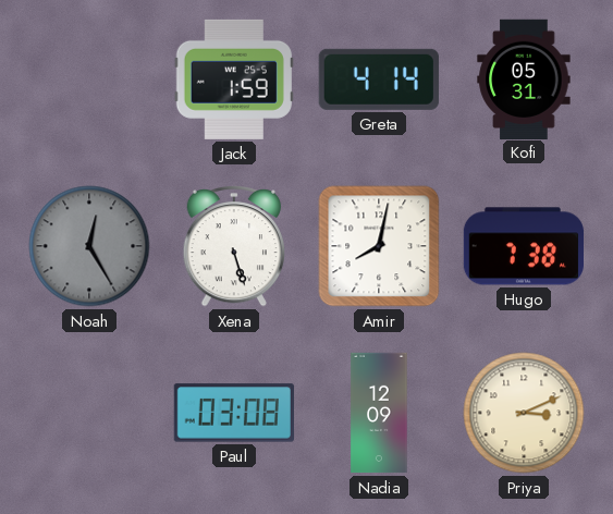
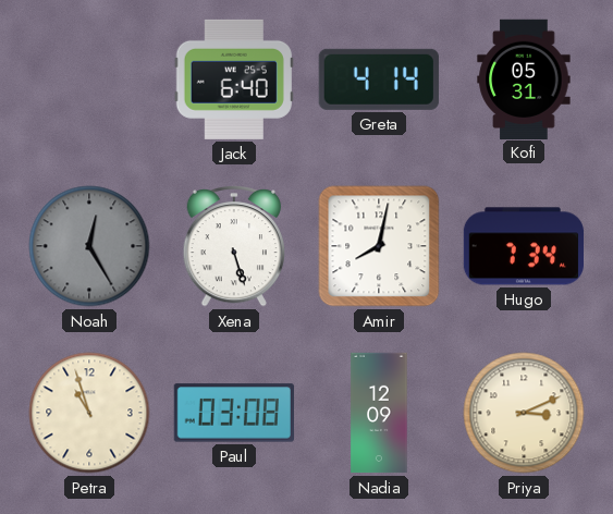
Jack: 1:59 -> 6:40 (234, 79)
Hugo: 7:38 -> 7:34 (523, 246)
Petra: none -> 10:57 (89, 413)
